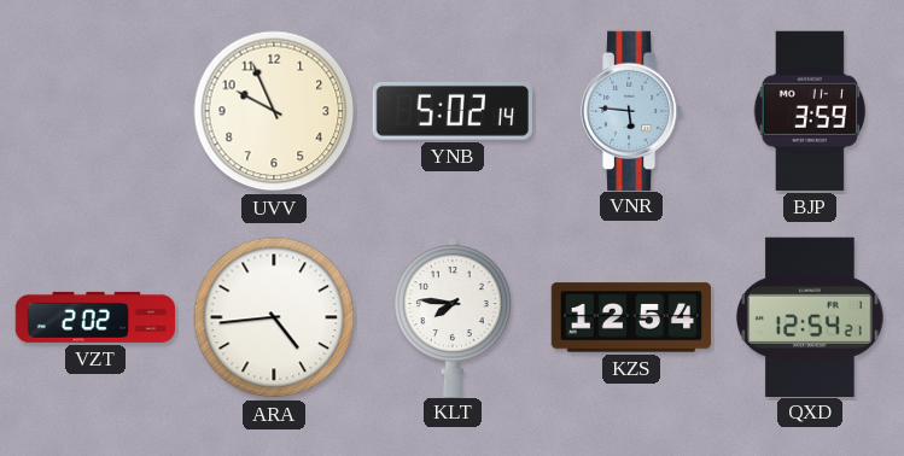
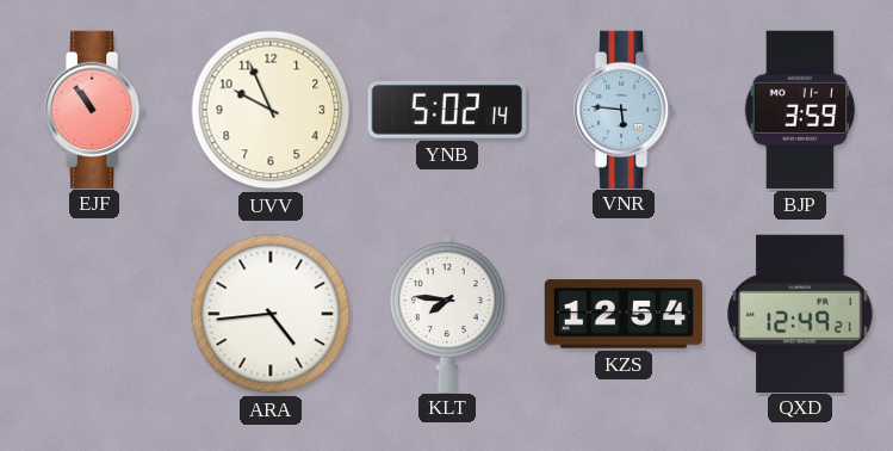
EJF: none -> 10:54 (94, 109)
VZT: 2:02 -> none (95, 317)
QXD: 12:54 -> 12:49 (800, 313)
